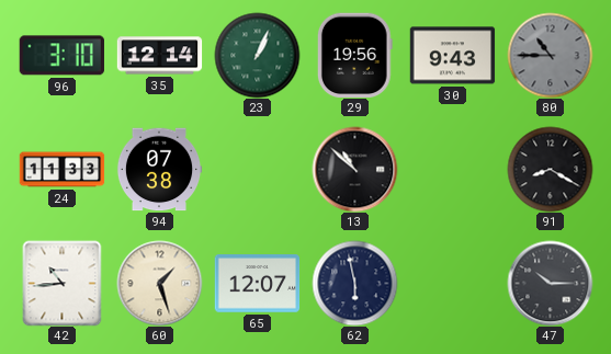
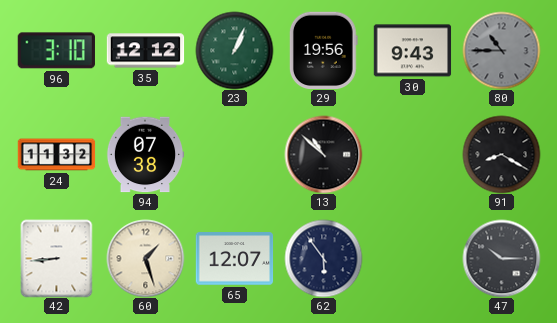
35: 12:14 -> 12:12 (145, 51)
24: 11:33 -> 11:32 (56, 155)
42: 10:44 -> 8:44 (57, 258)
62: 5:58 -> 5:54 (323, 258)
